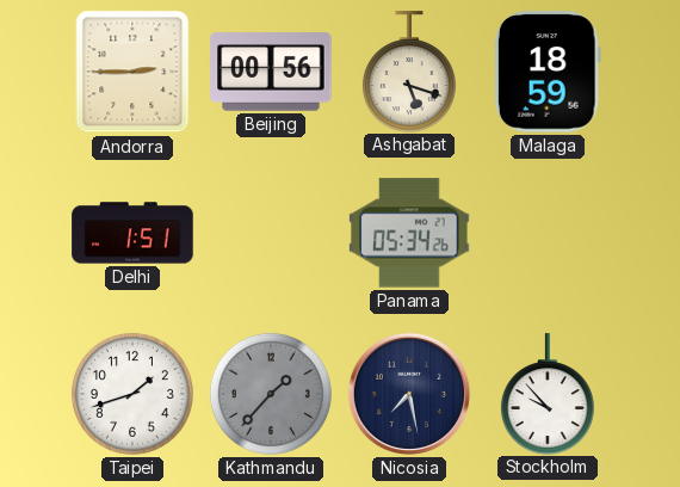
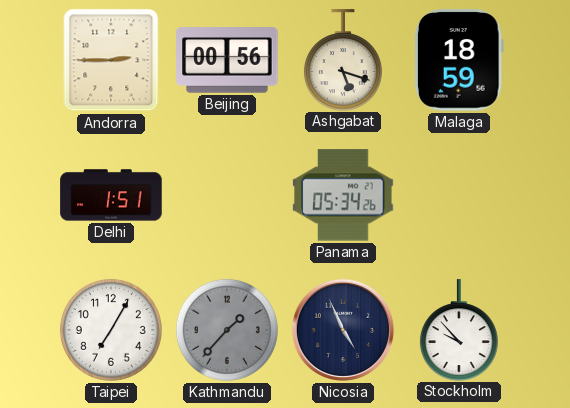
Taipei: 1:42 -> 7:05 (111, 330)
Nicosia: 7:28 -> 4:56 (343, 330)
